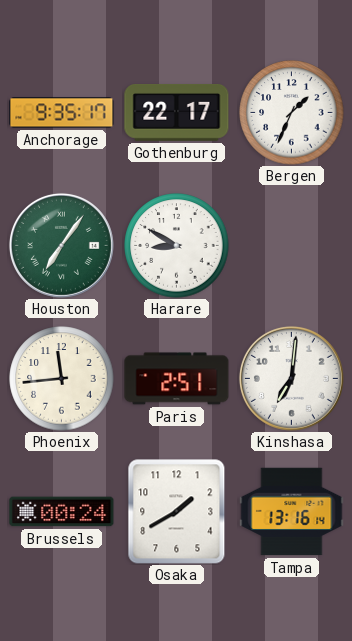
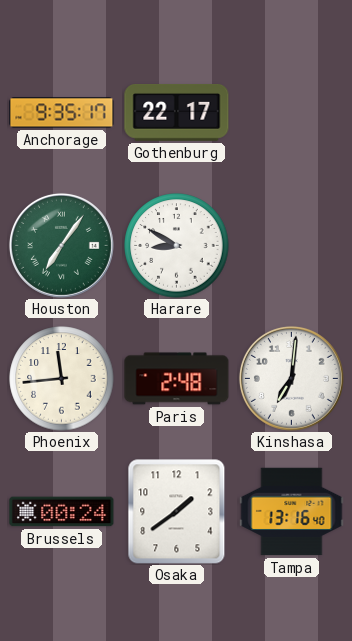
Bergen: 1:34 -> none (292, 113)
Paris: 2:51 -> 2:48 (177, 379)
Osaka: 1:40 -> 1:39 (177, 512)
Tampa: 13:16:14 -> 13:16:40 (292, 512)
